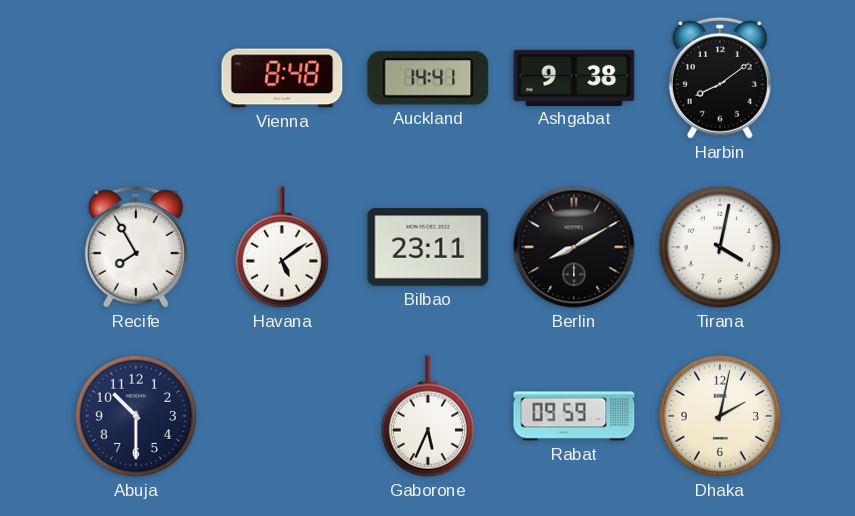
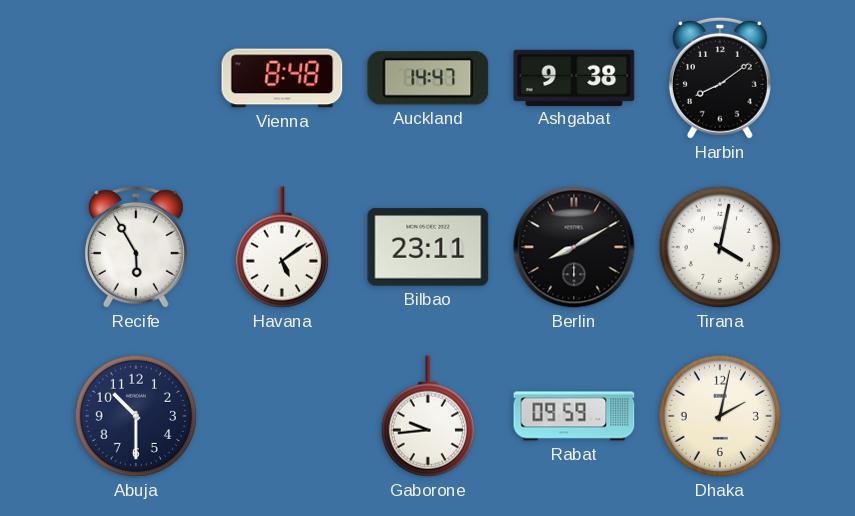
Auckland: 14:41 -> 14:47 (428, 78)
Recife: 7:55 -> 5:55 (136, 247)
Gaborone: 5:34 -> 9:44 (428, 416)
